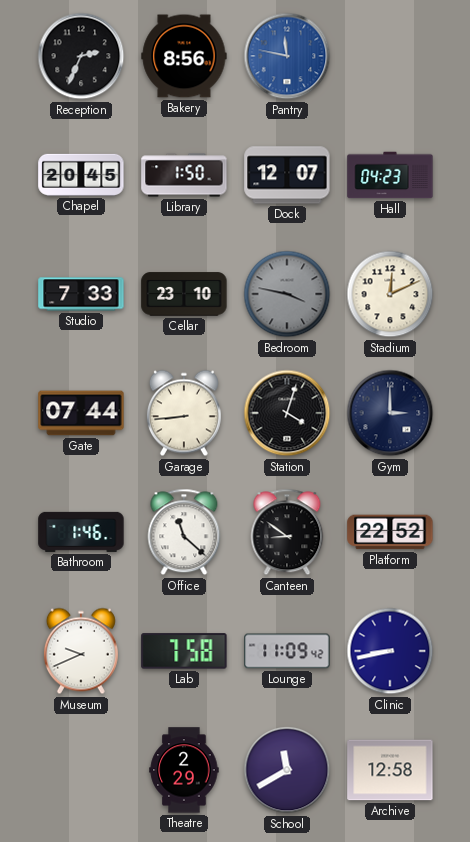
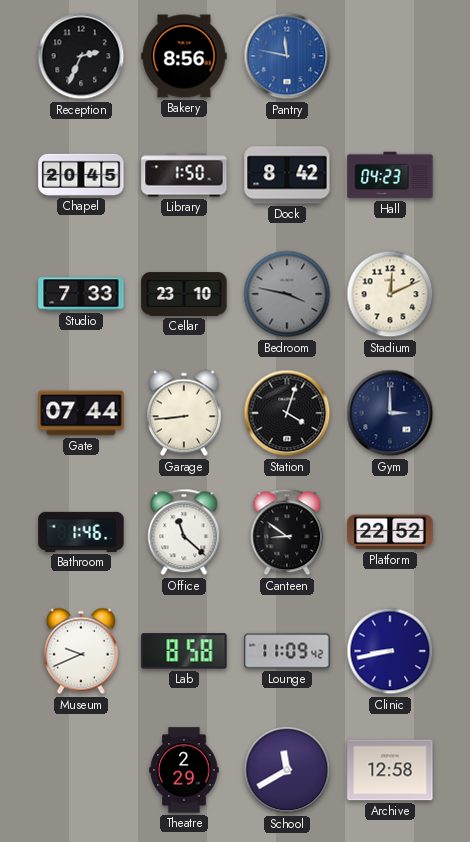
Dock: 12:07 -> 8:42 (287, 175)
Lab: 7:58 -> 8:58 (184, 651)
